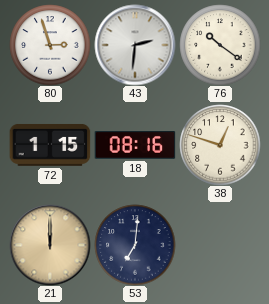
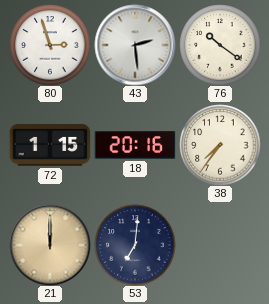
43: 2:31 -> 2:29 (135, 45)
18: 08:16 -> 20:16 (135, 145)
38: 12:48 -> 7:36 (220, 145)
